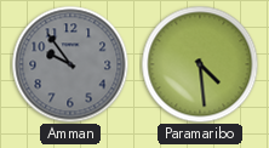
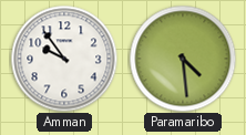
Amman dial: grey -> white (64, 59)
